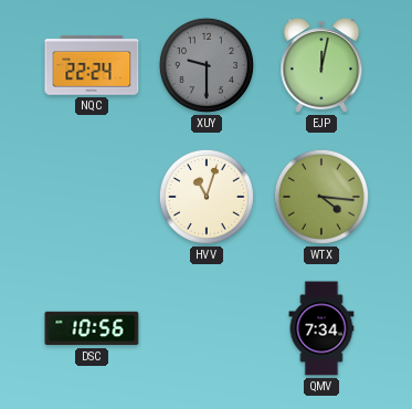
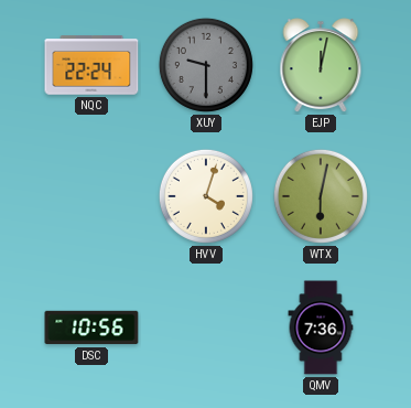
HVV: 11:03 -> 4:03 (206, 196)
WTX: 4:16 -> 6:02 (321, 196)
QMV: 7:34 -> 7:36 (321, 328)
